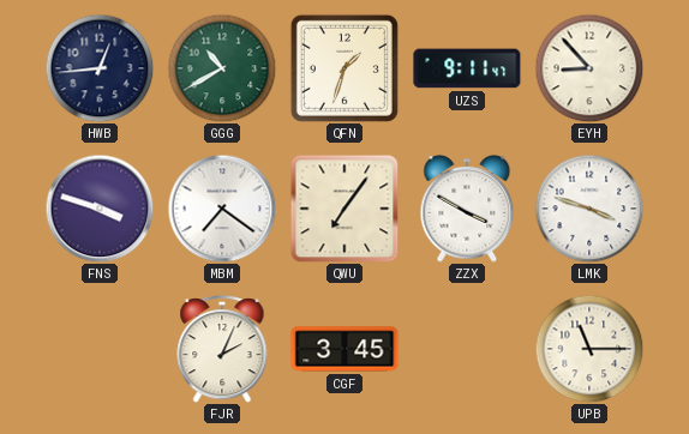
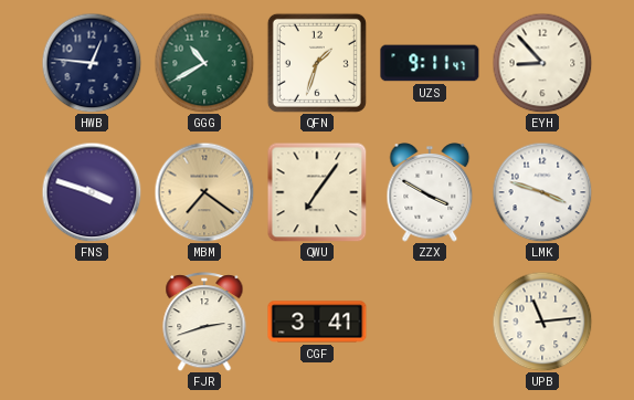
HWB: 12:44 -> 12:46 (92, 63)
MBM dial: white -> champagne (204, 192)
FJR: 2:04 -> 2:42 (204, 322)
CGF: 3:45 -> 3:41 (317, 322)
UPB: 11:15 -> 11:14 (542, 322)
